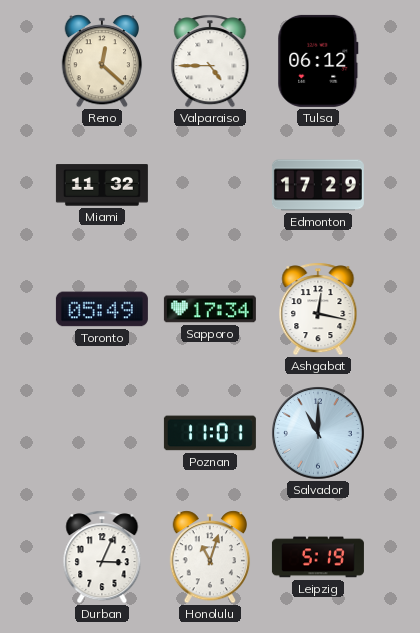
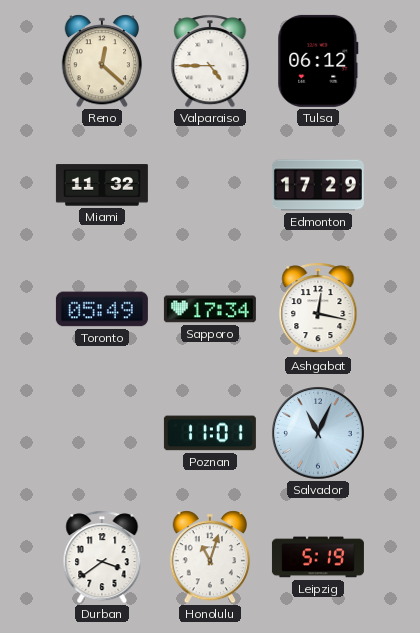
Salvador: 11:00 -> 11:04 (318, 434)
Durban: 3:04 -> 3:39 (102, 557)
